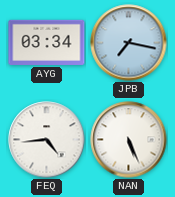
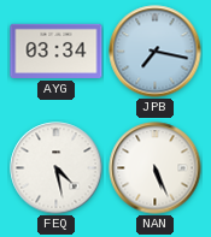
FEQ: 4:44 -> 4:28 (57, 168)
